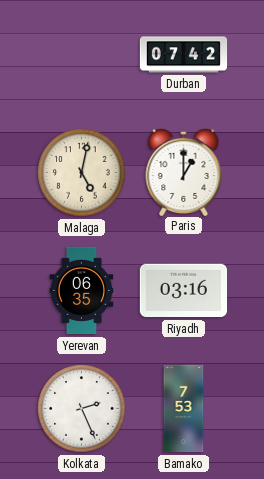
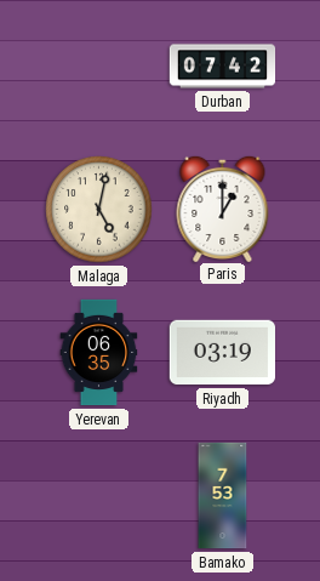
Riyadh: 03:16 -> 03:19 (222, 353)
Kolkata: 2:26 -> none (82, 409)
